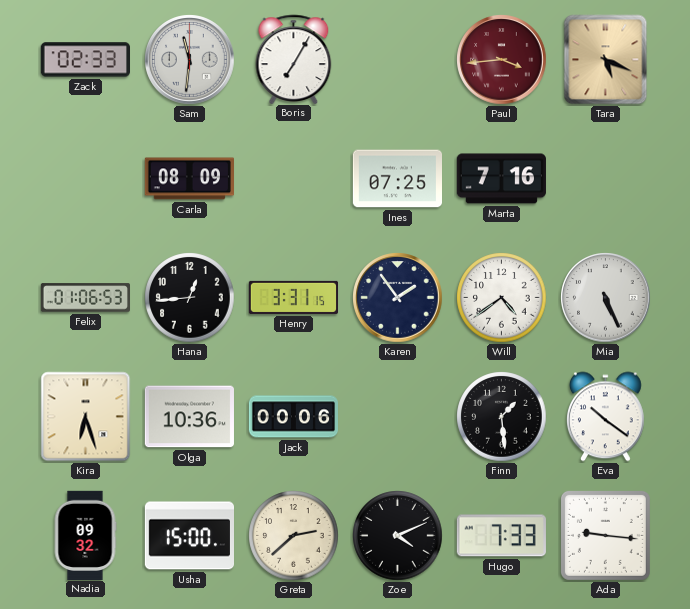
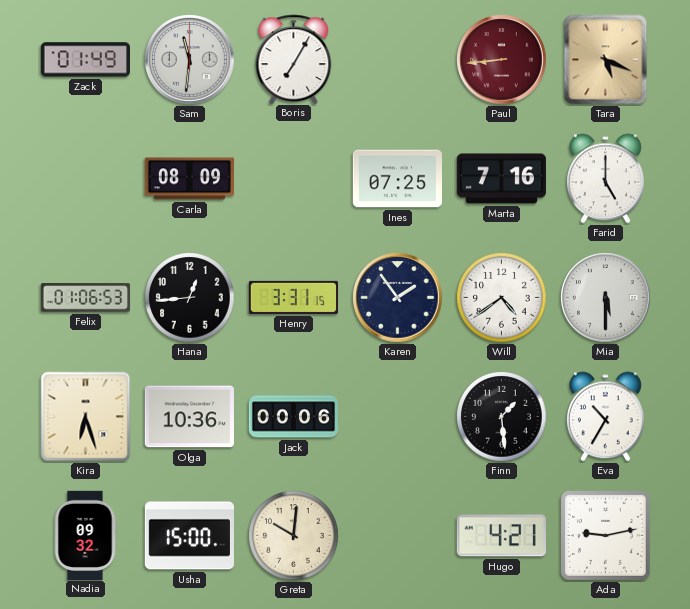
Zack: 02:33 -> 01:49 (85, 60)
Paul: 3:44 -> 8:44 (502, 60)
Farid: none -> 5:00 (605, 179)
Mia: 5:26 -> 5:30 (606, 298)
Eva: 10:21 -> 10:35 (605, 417)
Greta: 2:38 -> 10:01 (294, 536)
Zoe: 4:11 -> none (398, 536)
Hugo: 7:33 -> 4:21 (501, 536)
Ada: 9:16 -> 9:13 (605, 535)
